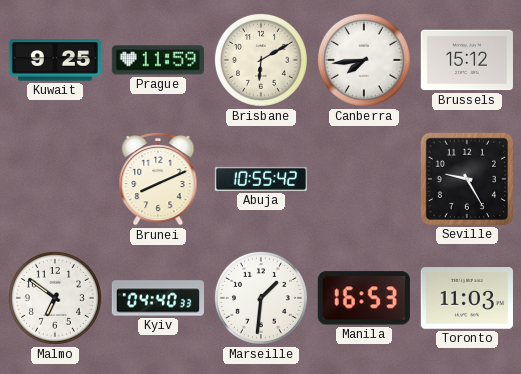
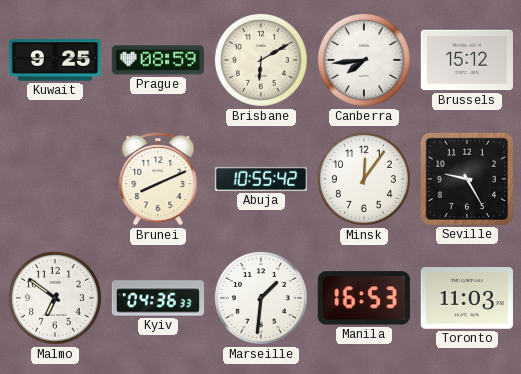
Prague: 11:59 -> 08:59 (158, 60)
Minsk: none -> 12:06 (364, 179)
Kyiv: 04:40 -> 04:36 (157, 298)
